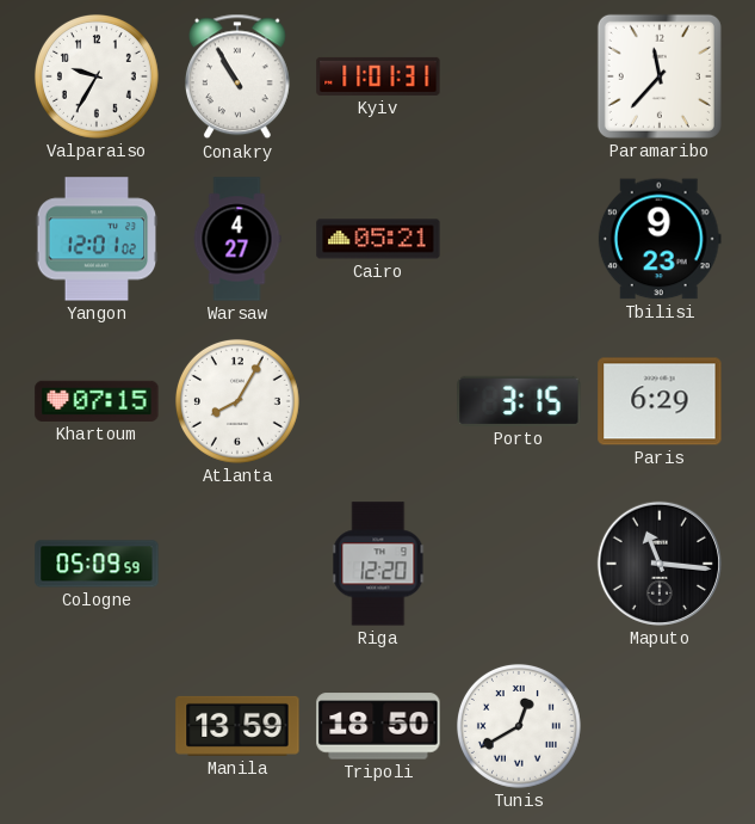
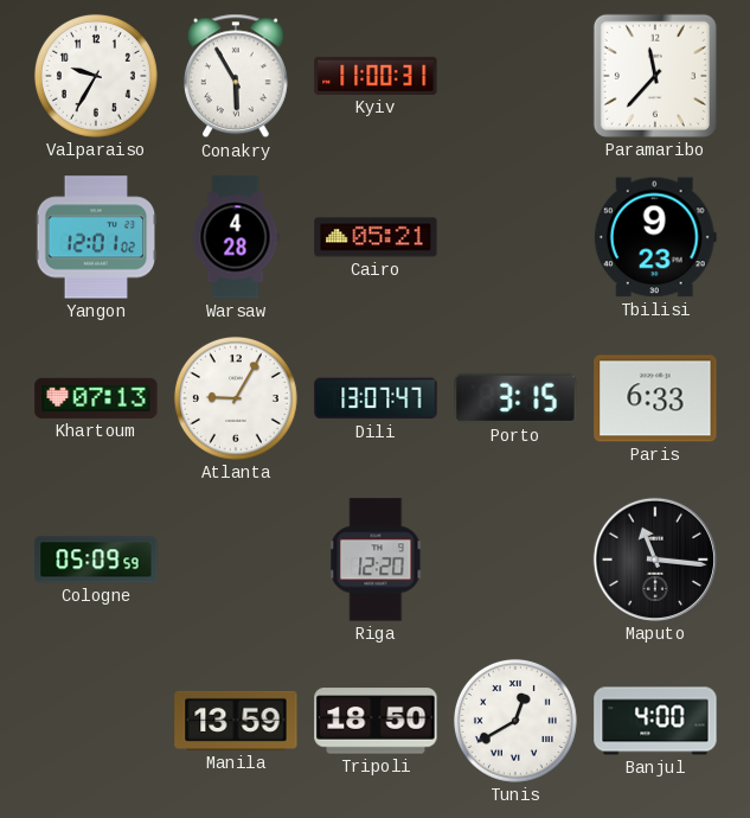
Conakry: 10:55 -> 5:55 (236, 76)
Kyiv: 11:01 -> 11:00 (376, 76)
Warsaw: 4:27 -> 4:28 (236, 237)
Khartoum: 07:15 -> 07:13 (96, 398)
Atlanta: 8:05 -> 9:05 (236, 398)
Dili: none -> 13:07 (376, 398)
Paris: 6:29 -> 6:33 (655, 398)
Banjul: none -> 4:00 (655, 721)
